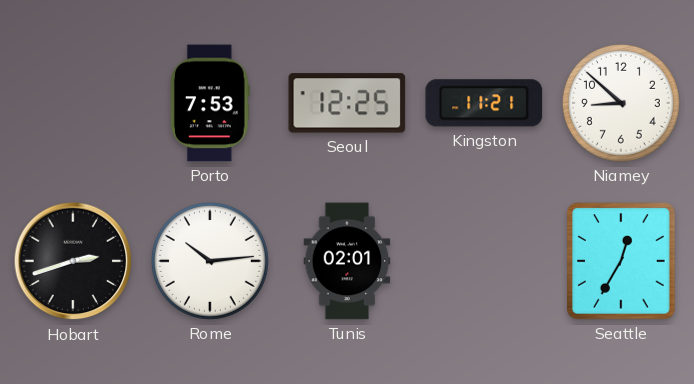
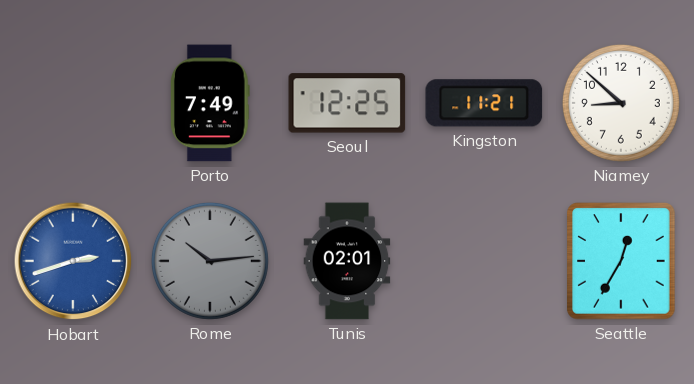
Porto: 7:53 -> 7:49 (210, 103)
Hobart dial: black -> blue (73, 261)
Rome dial: white -> grey (210, 261)
